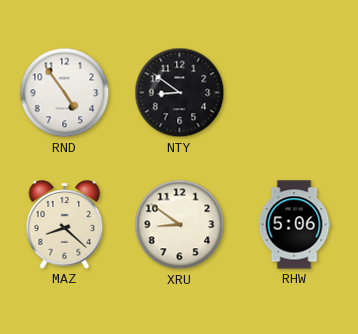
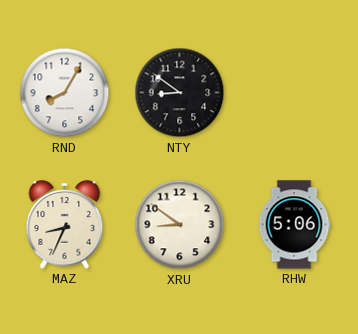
RND: 4:54 -> 8:05 (65, 93)
MAZ: 8:22 -> 8:34 (65, 225)
